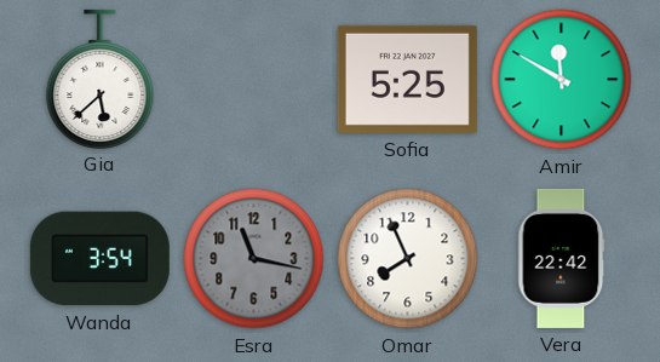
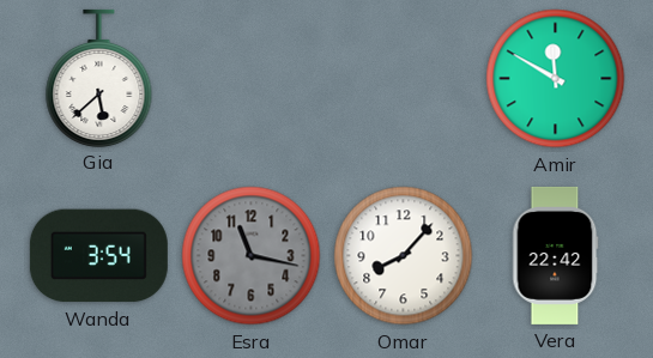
Sofia: 5:25 -> none (407, 79)
Omar: 7:56 -> 8:07 (404, 256)
